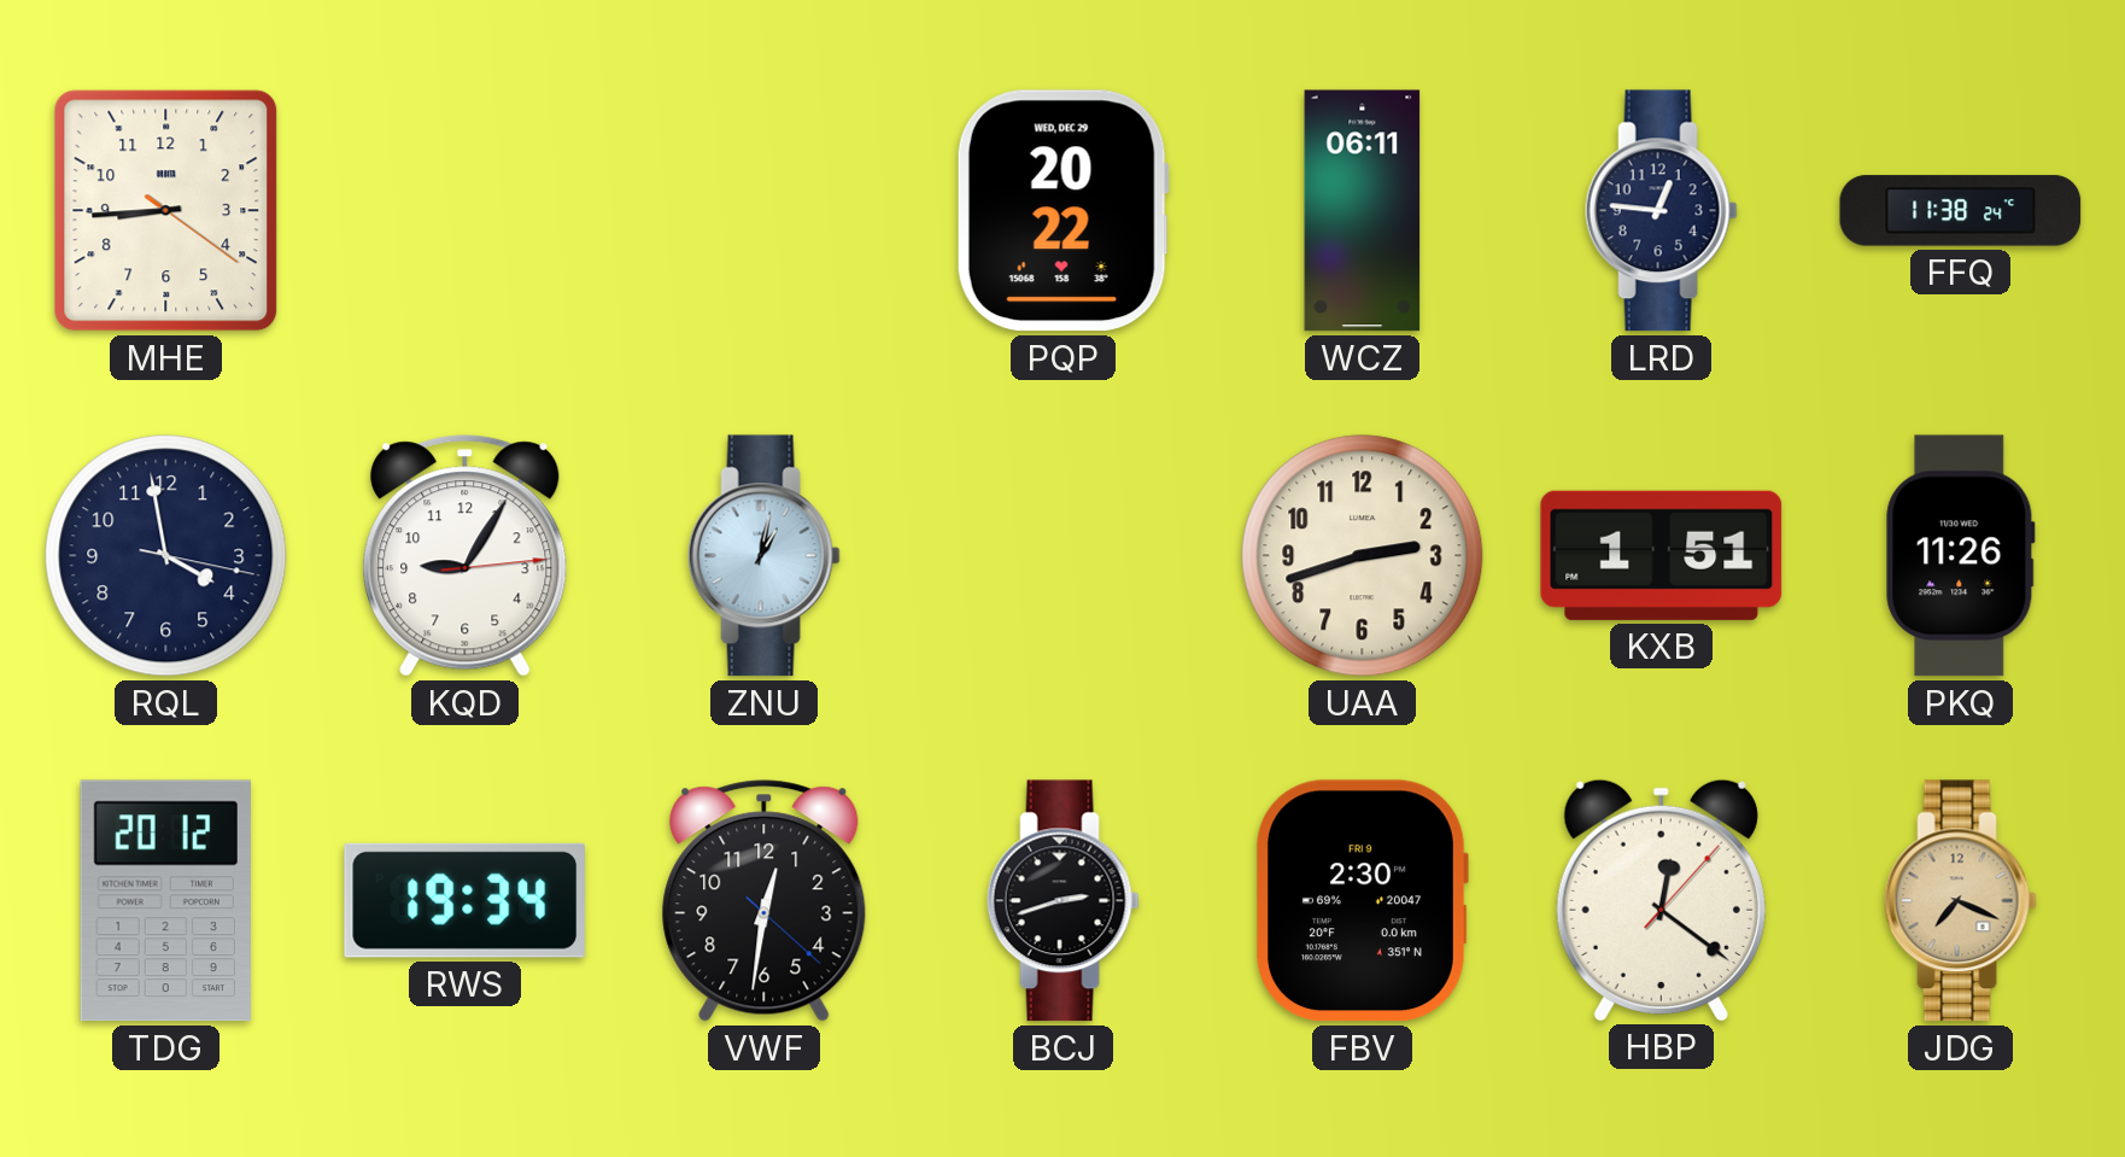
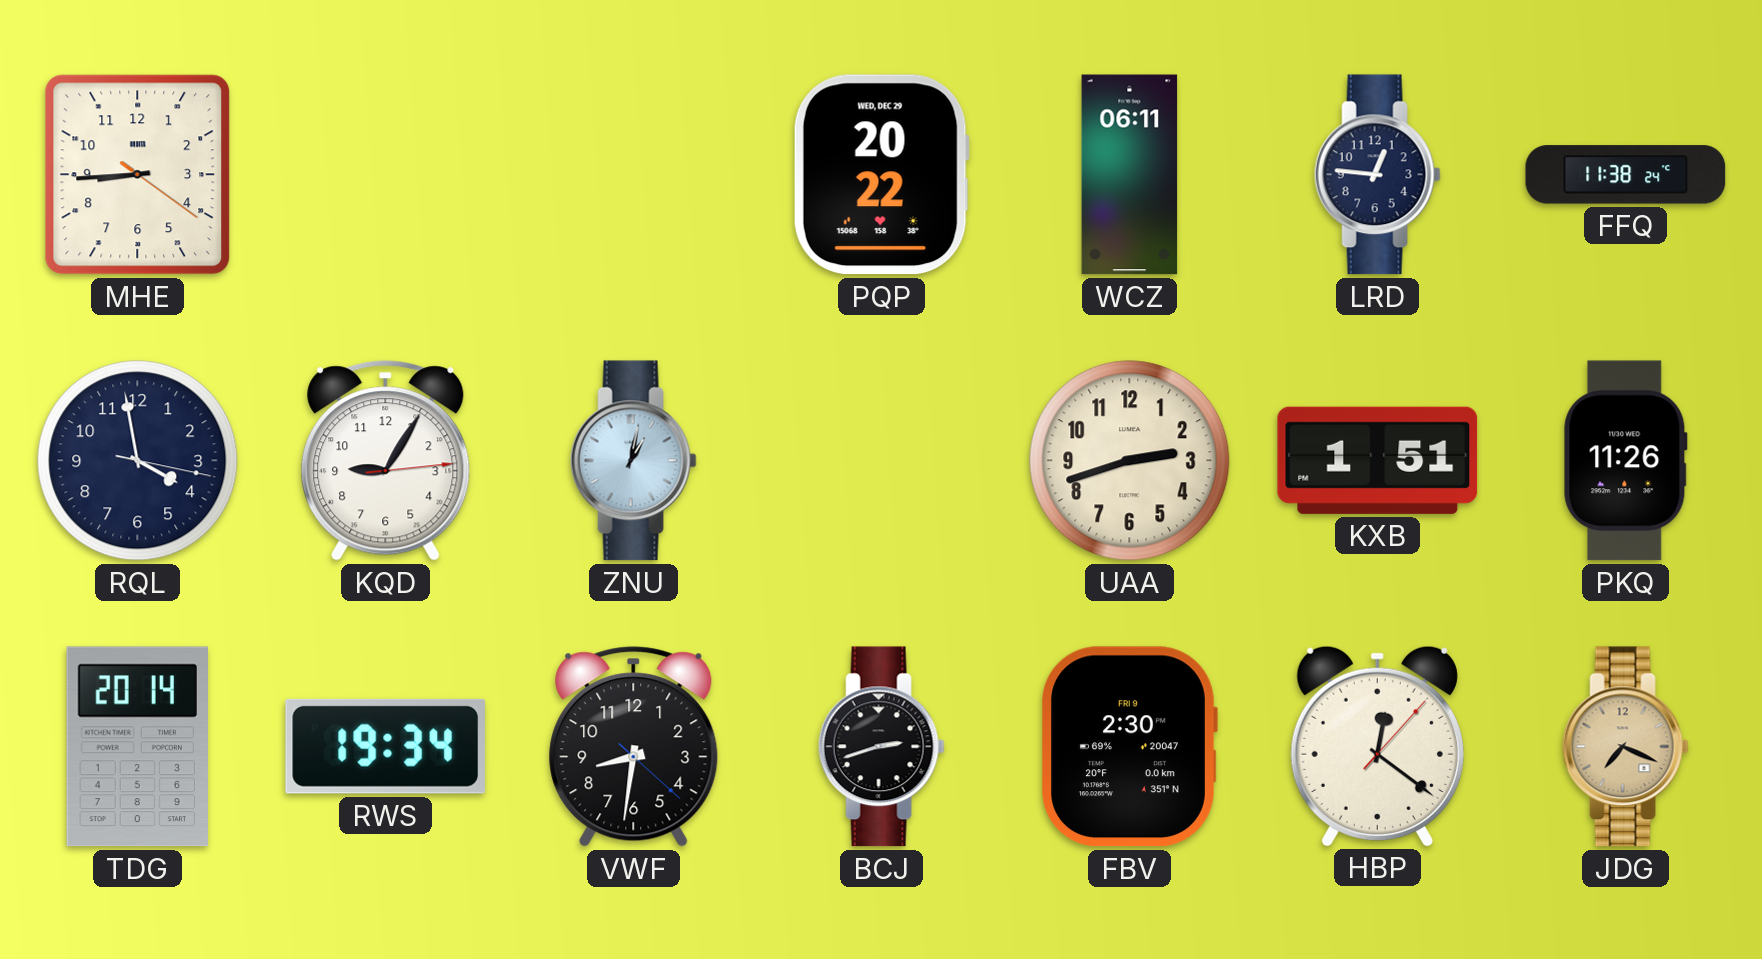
TDG: 20:12 -> 20:14 (137, 747)
VWF: 12:31 -> 8:31 (634, 747)
